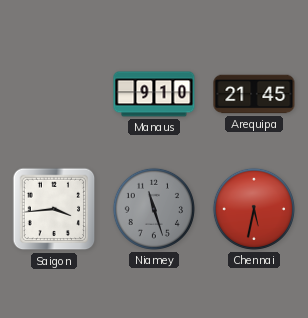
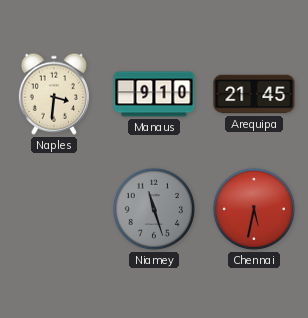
Naples: none -> 3:31 (54, 94)
Saigon: 3:44 -> none (54, 209)
